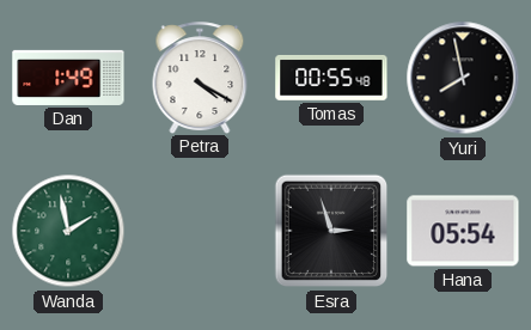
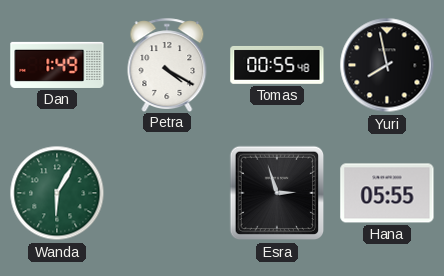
Wanda: 1:58 -> 6:05 (57, 193)
Hana: 05:54 -> 05:55 (387, 193)
